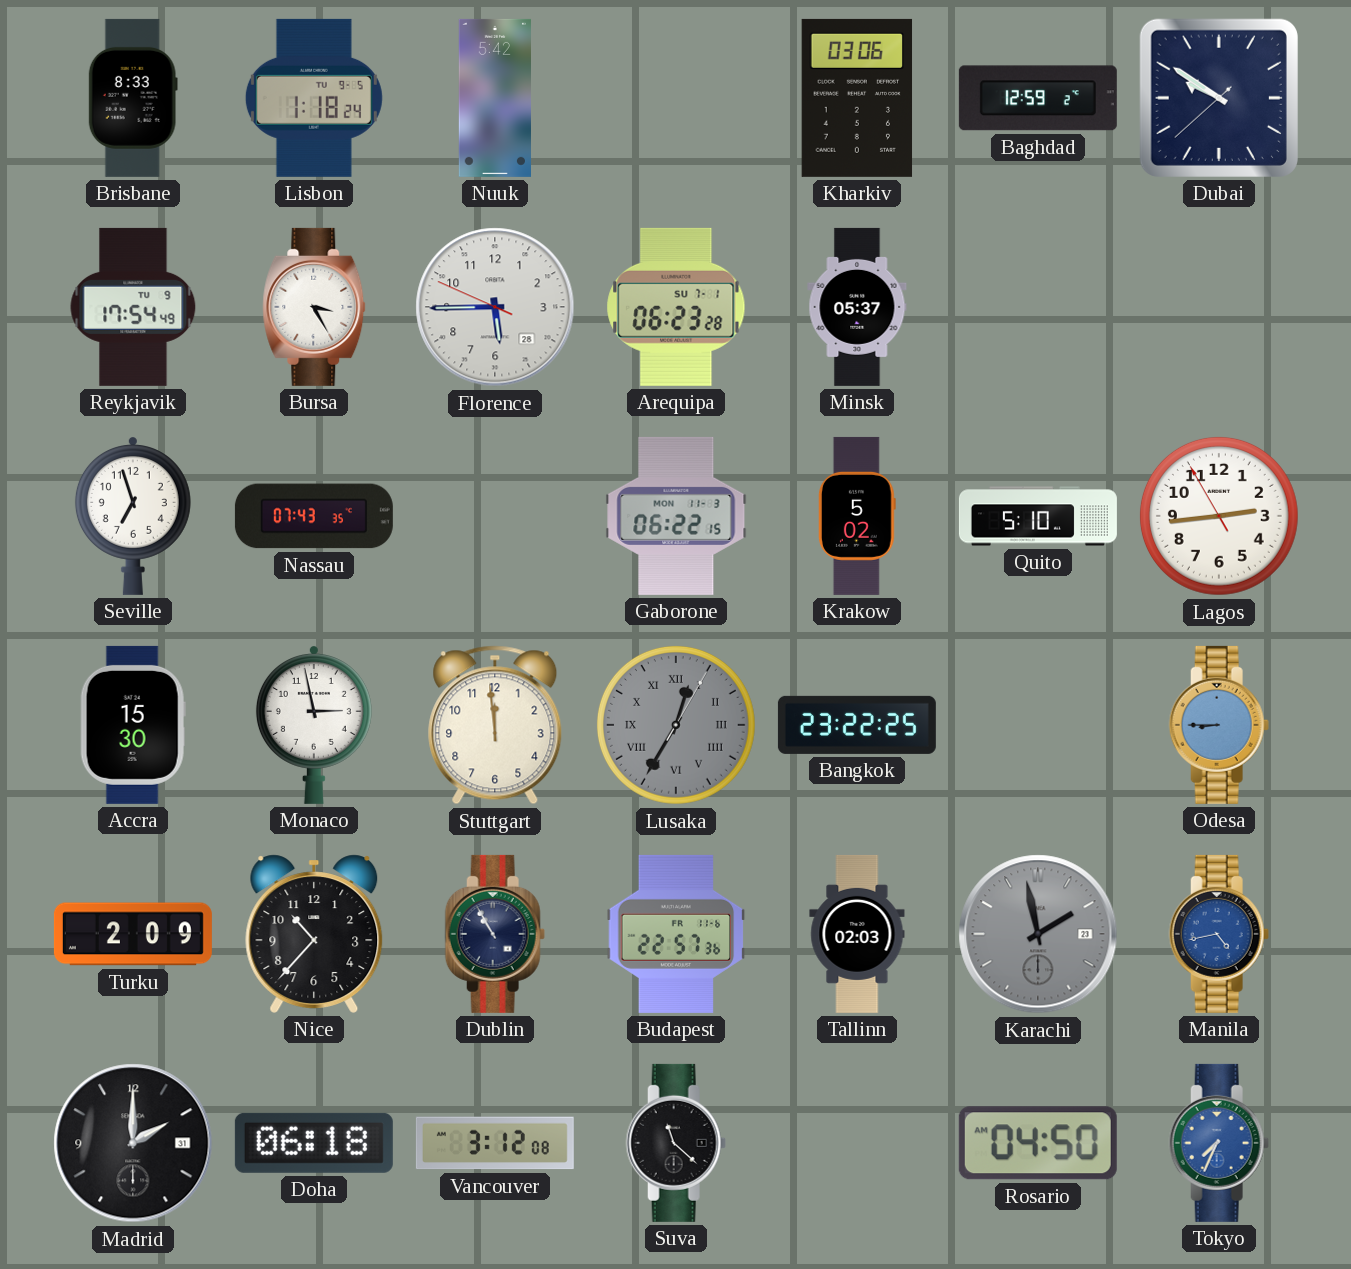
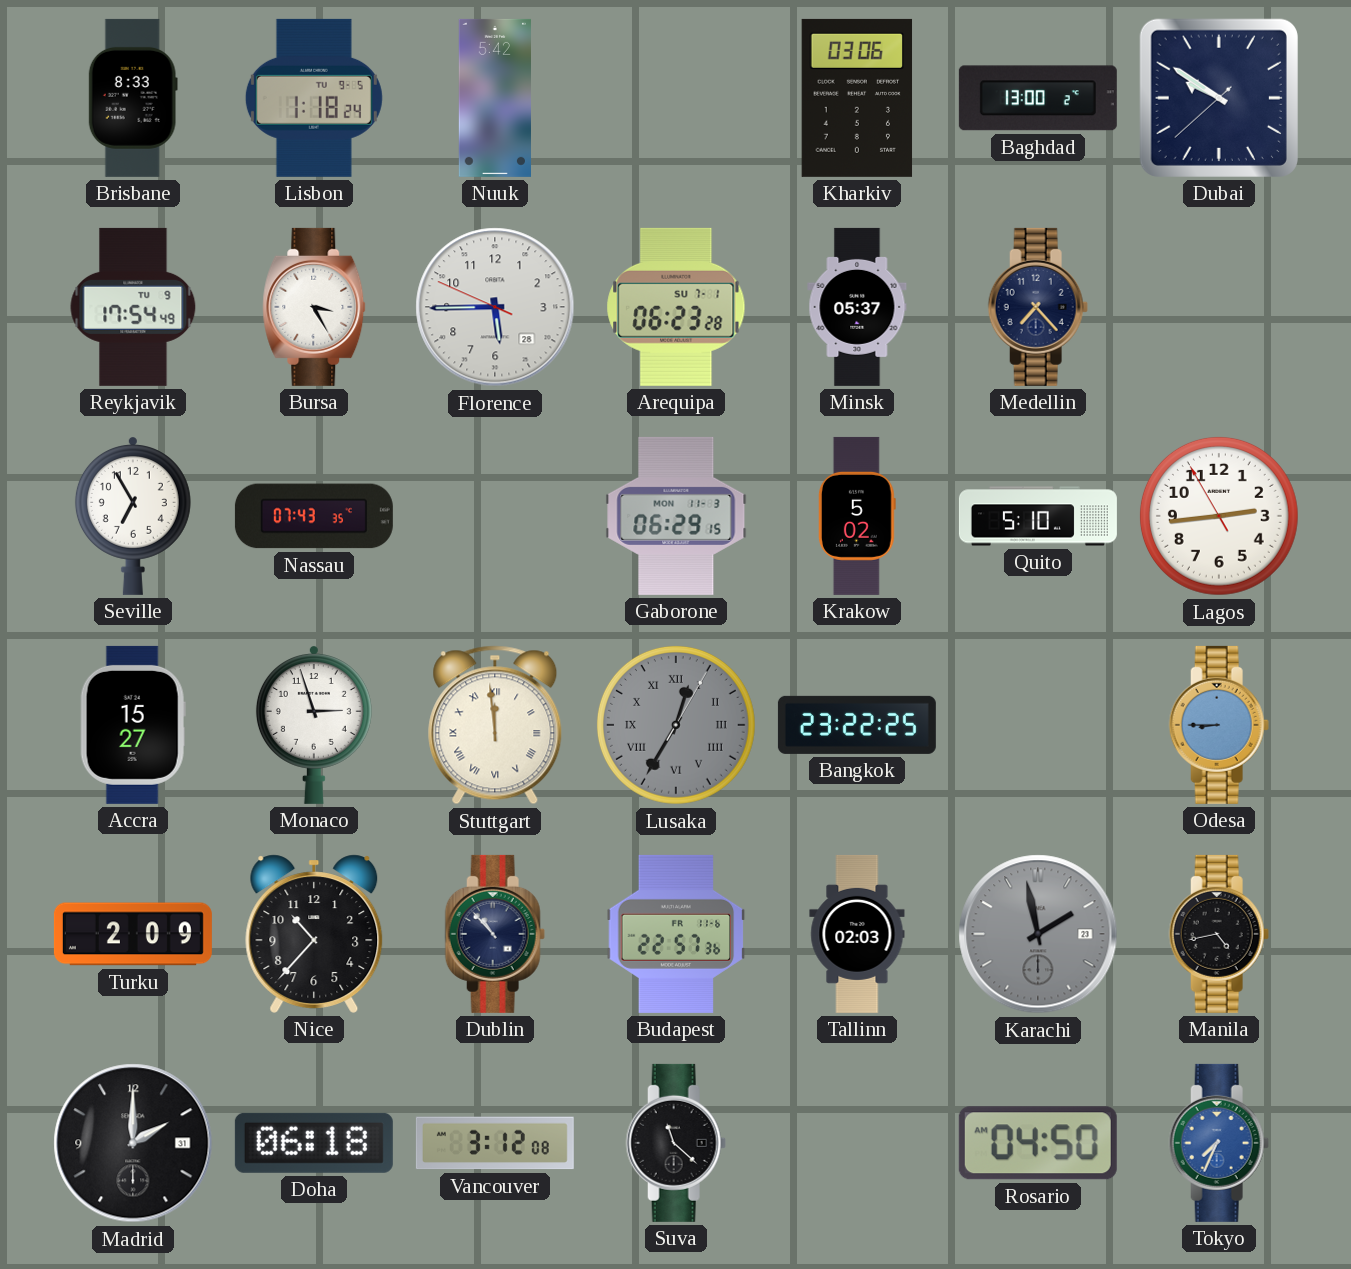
Baghdad: 12:59 -> 13:00 (1038, 98)
Medellin: none -> 7:23 (1038, 307)
Seville: 6:57 -> 6:55 (133, 516)
Gaborone: 06:22 -> 06:29 (676, 516)
Accra: 15:30 -> 15:27 (133, 725)
Monaco: 2:58 -> 2:57 (314, 725)
Stuttgart numerals: Arabic -> Roman (495, 725)
Dublin: 10:55 -> 10:53 (495, 934)
Manila dial: blue -> black (1219, 934)
